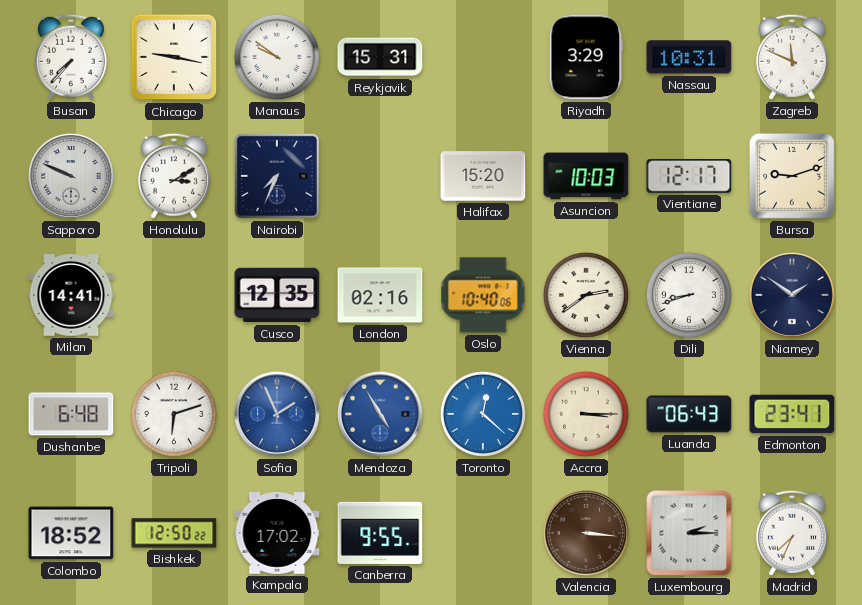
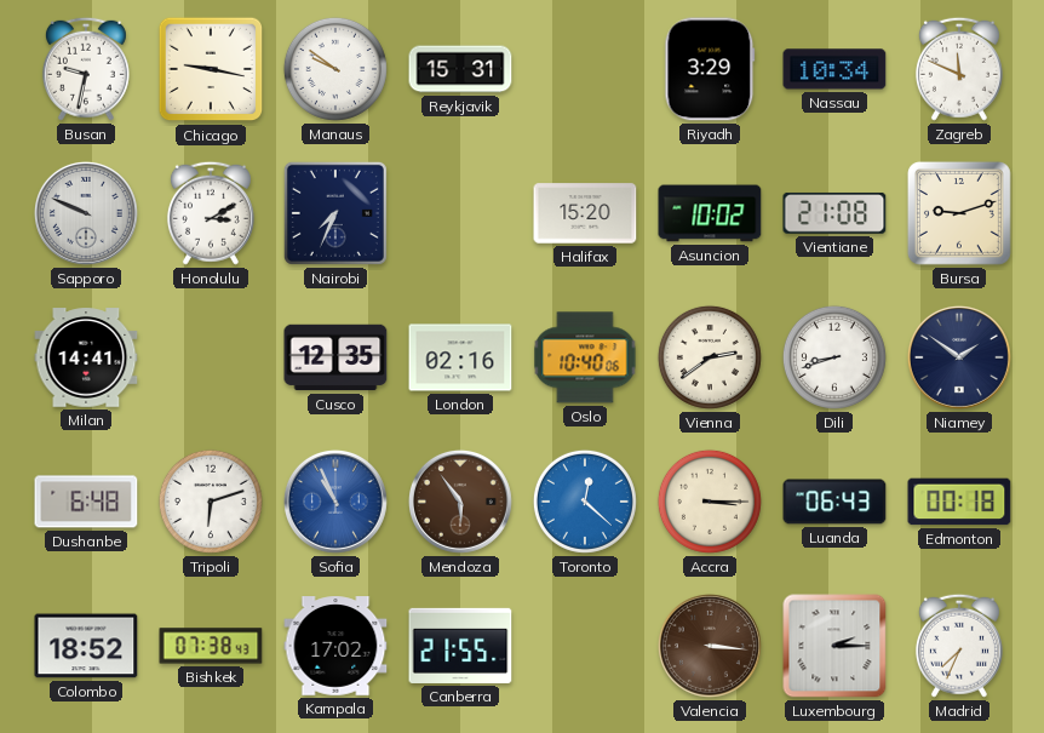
Busan: 7:37 -> 9:32 (86, 69)
Nassau: 10:31 -> 10:34 (834, 69)
Asuncion: 10:03 -> 10:02 (710, 213)
Vientiane: 12:17 -> 21:08 (834, 213)
Sofia: 1:56 -> 10:56 (335, 502)
Mendoza: 4:55 -> 5:54 (460, 502)
Mendoza dial: blue -> brown (460, 502)
Edmonton: 23:41 -> 00:18 (959, 502)
Bishkek: 12:50 -> 07:38 (211, 646)
Canberra: 9:55 -> 21:55 (460, 646)
